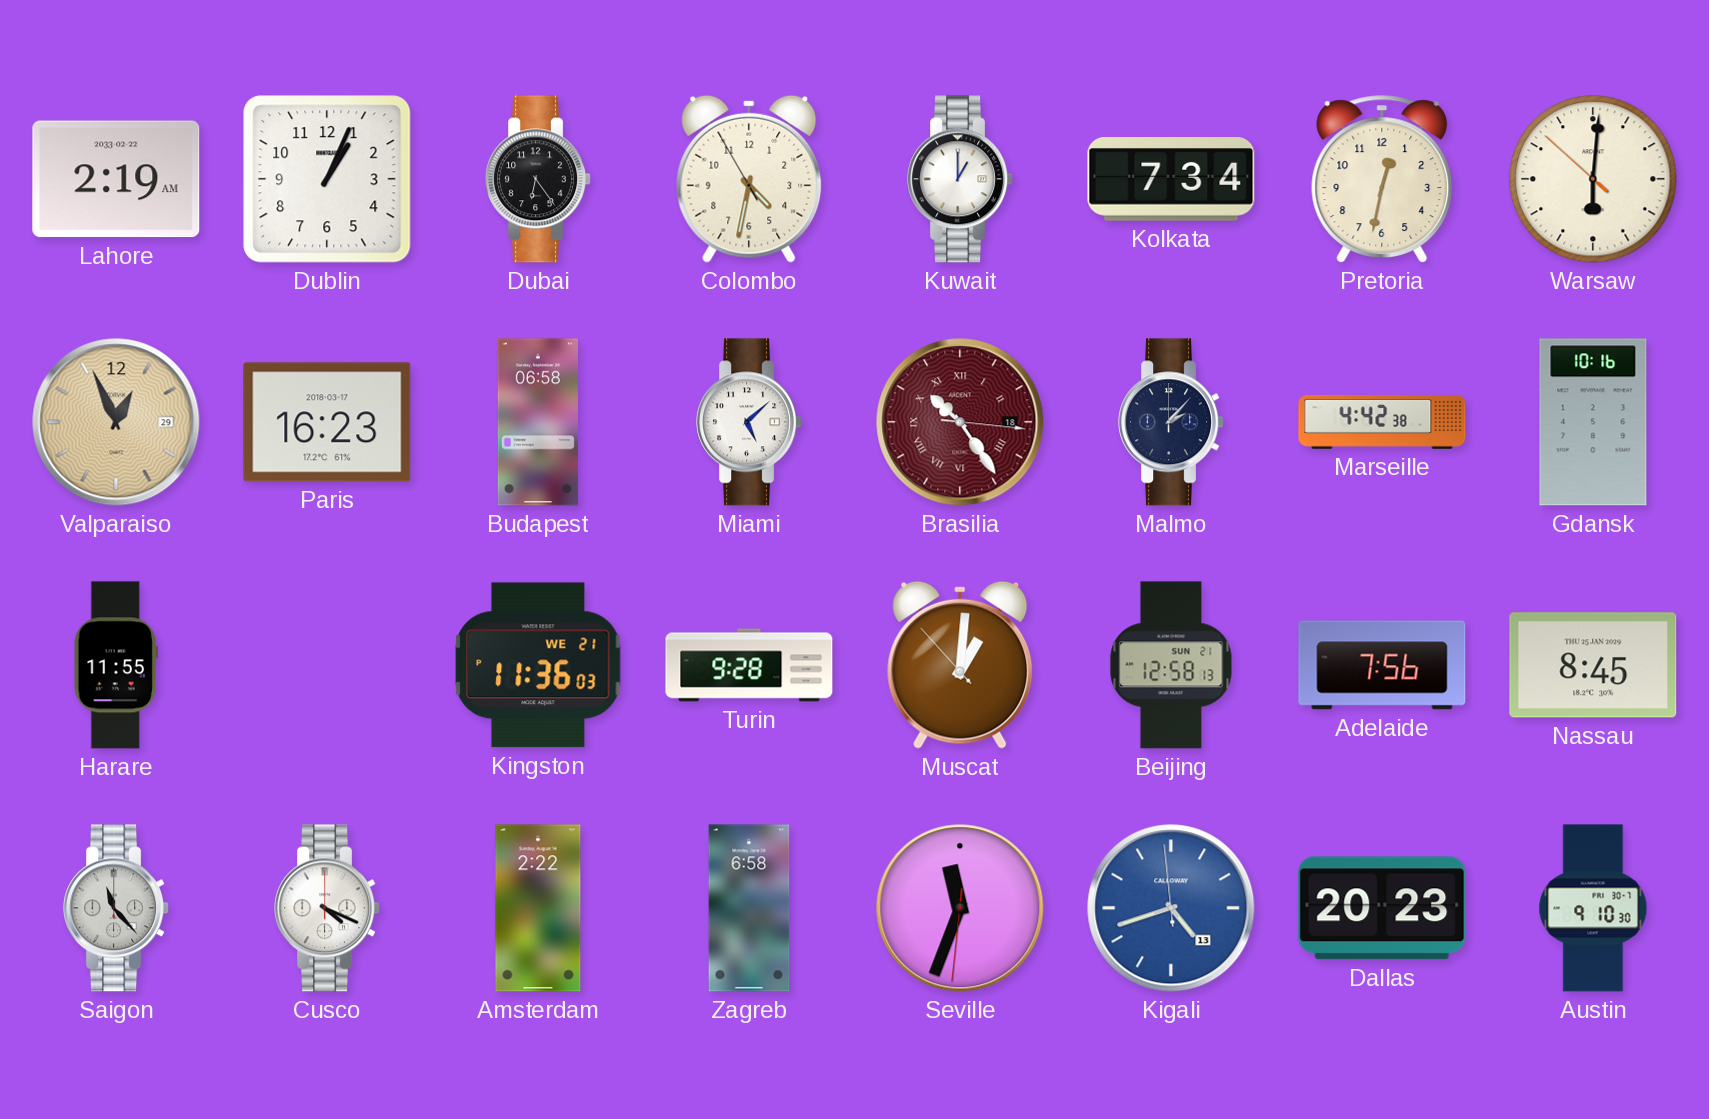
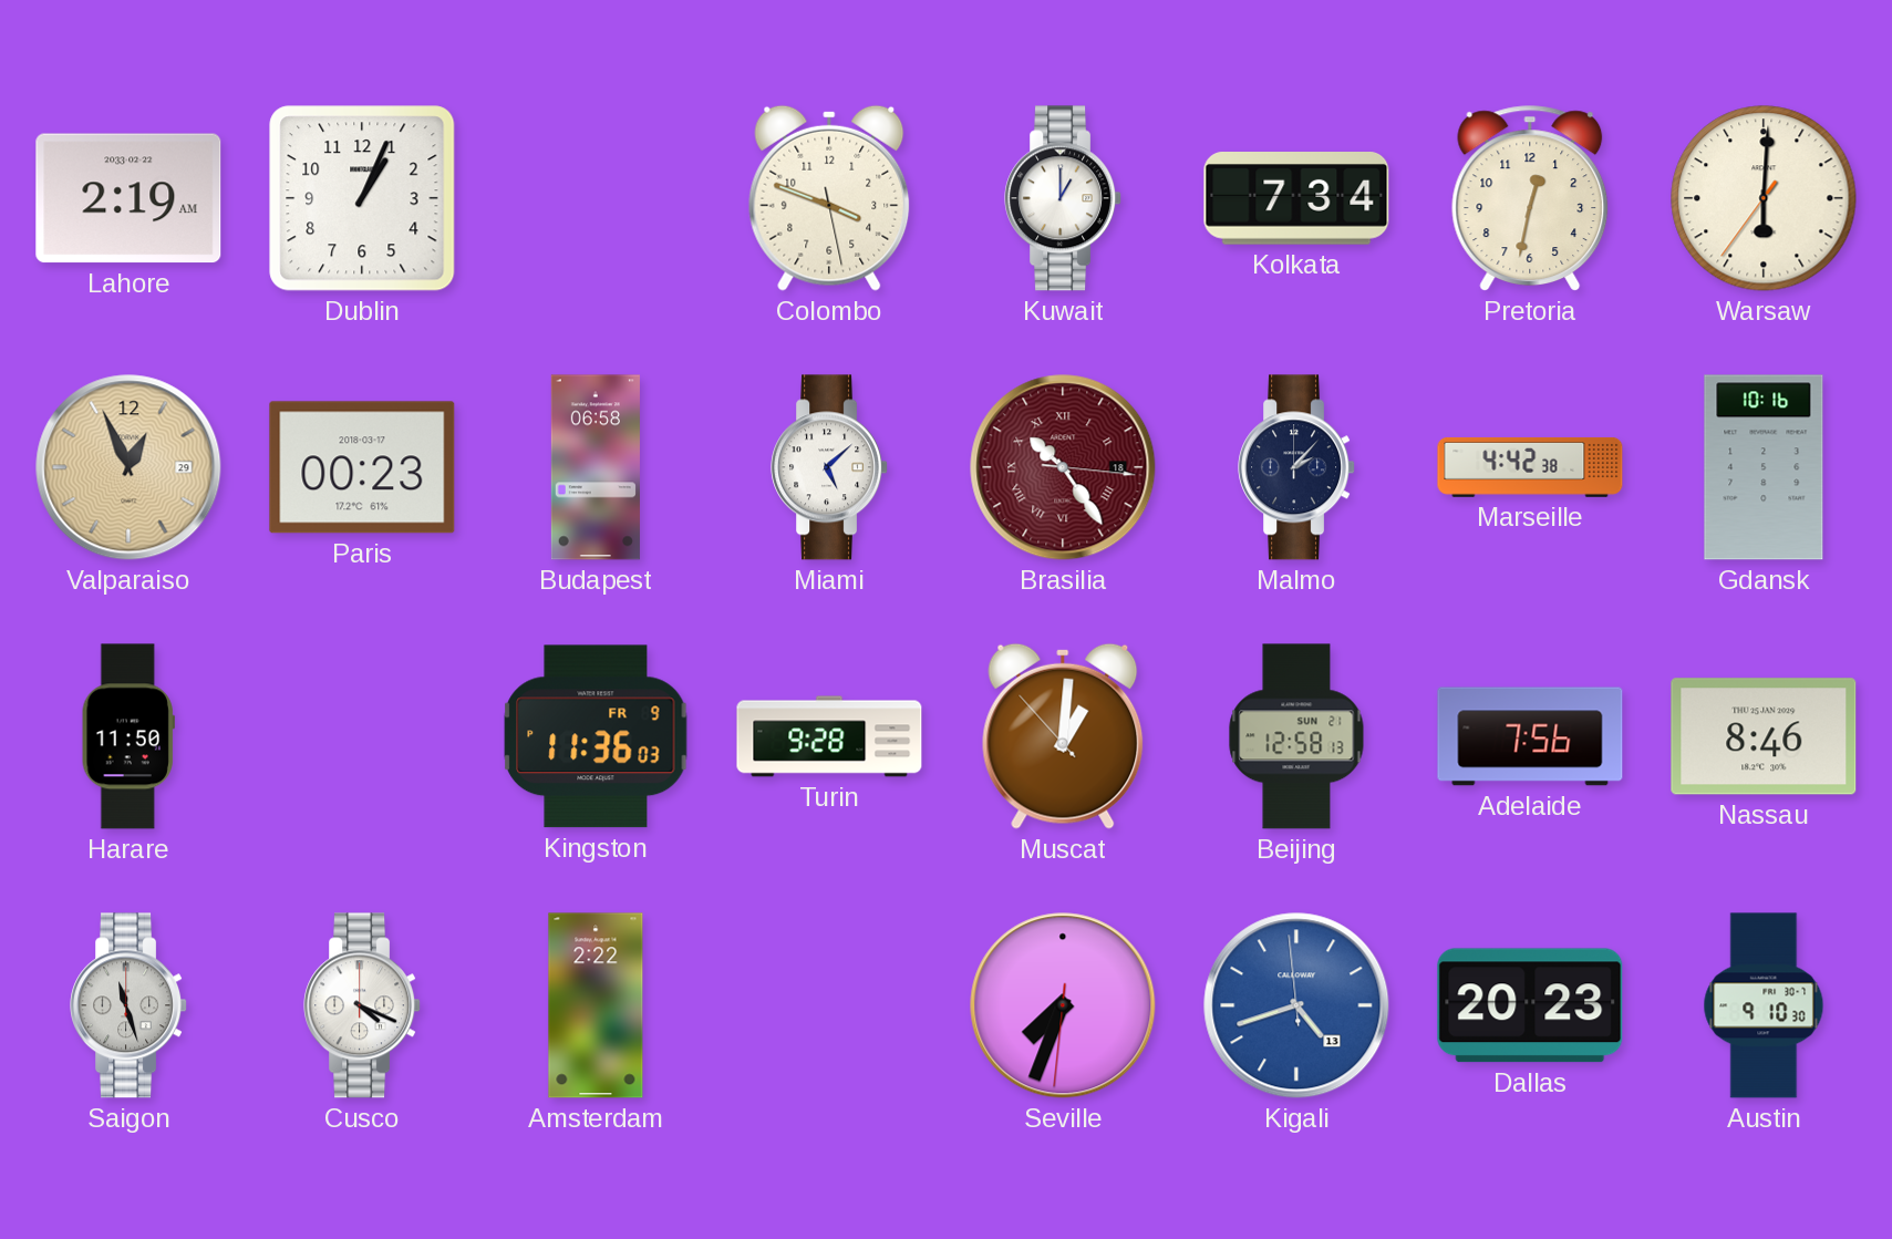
Dubai: 6:24 -> none (539, 179)
Colombo: 4:31 -> 3:48 (829, 198)
Warsaw: 6:00:52 -> 6:00:36 (1764, 198)
Paris: 16:23 -> 00:23 (362, 467)
Harare: 11:55 -> 11:50 (128, 736)
Kingston date: WE 21 -> FR 9 (596, 736)
Nassau: 8:45 -> 8:46 (1764, 736)
Saigon: 11:23 -> 11:27 (130, 1005)
Zagreb: 6:58 -> none (749, 908)
Seville: 11:33 -> 7:33 (1063, 1005)
